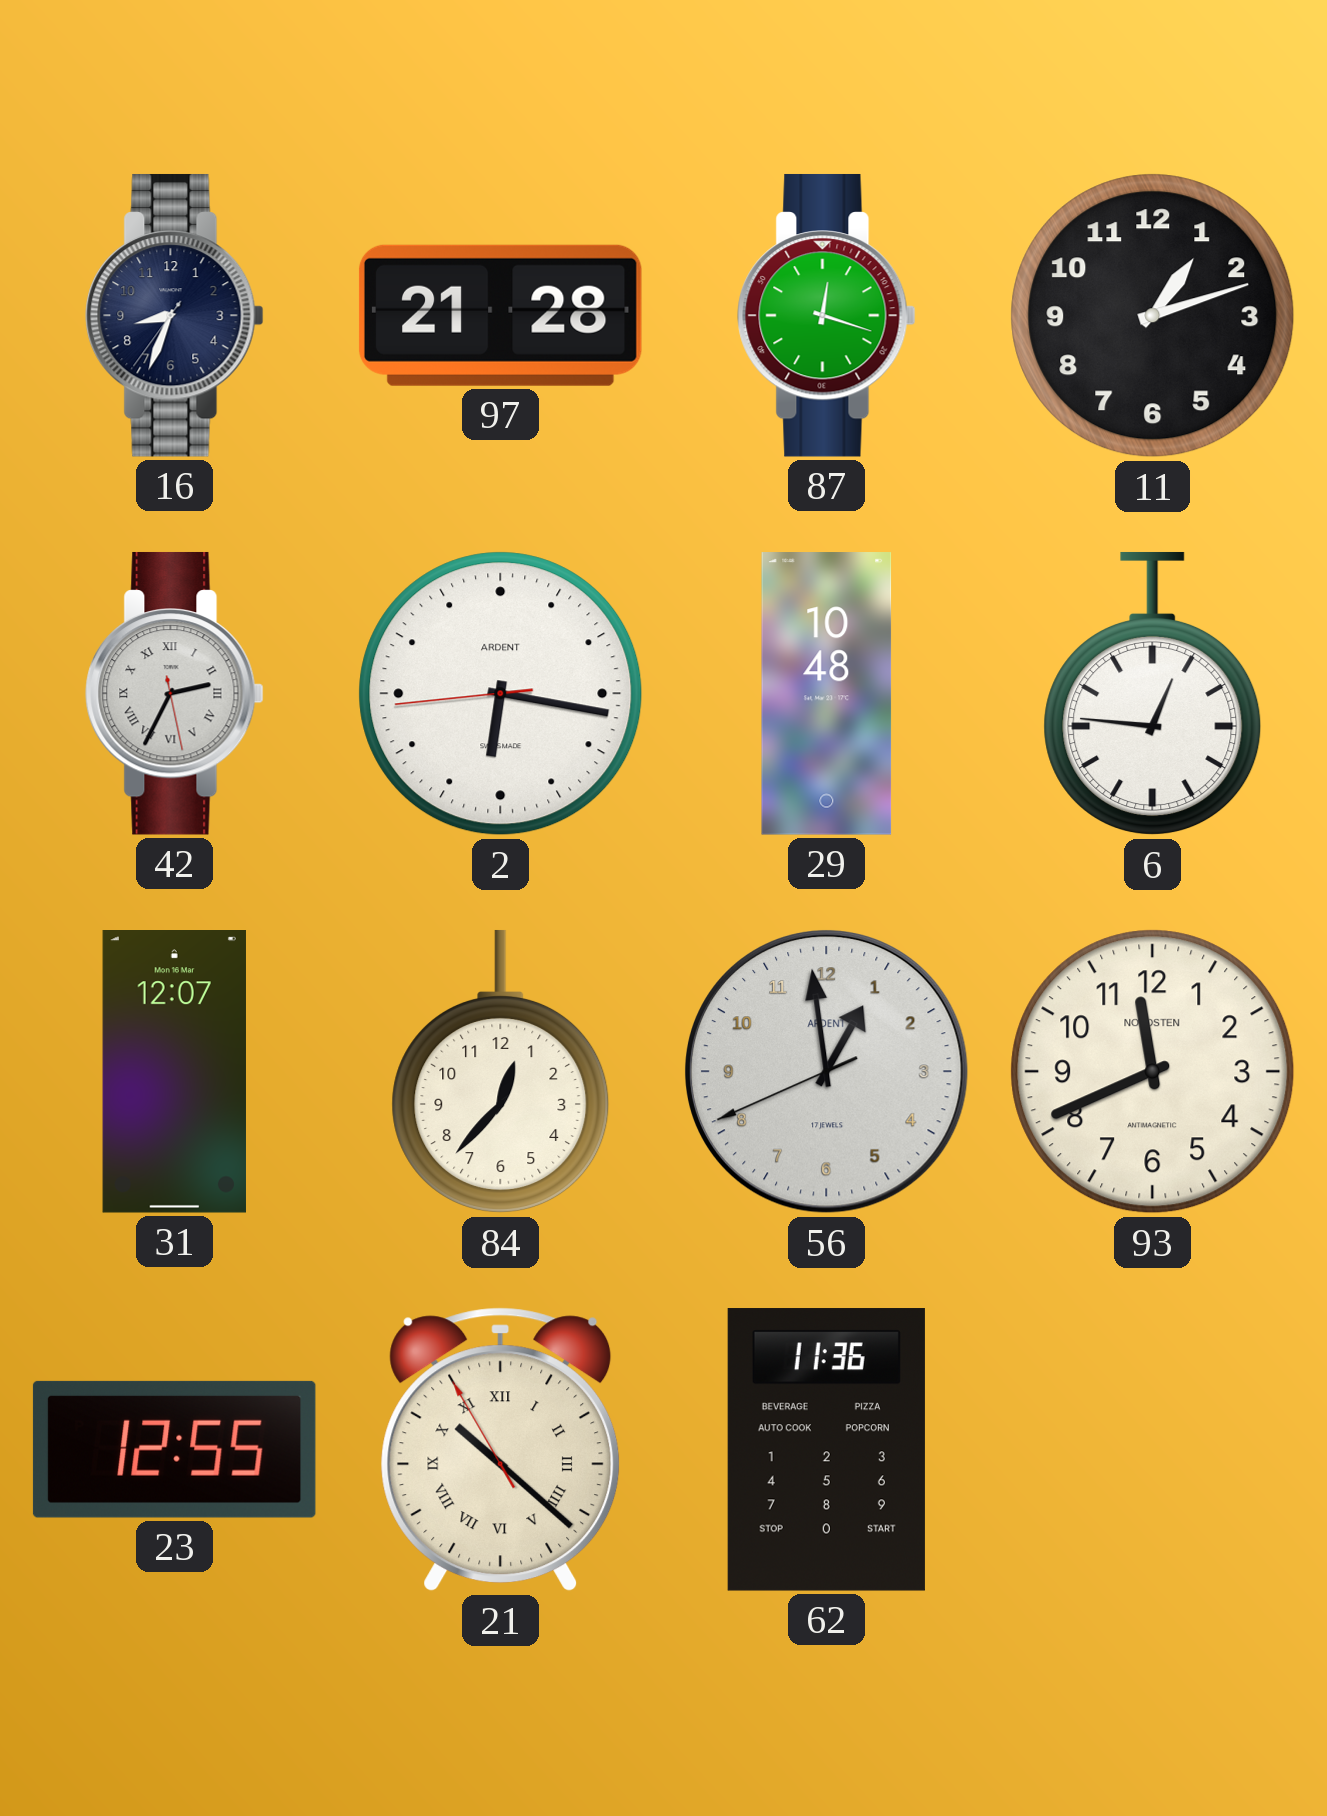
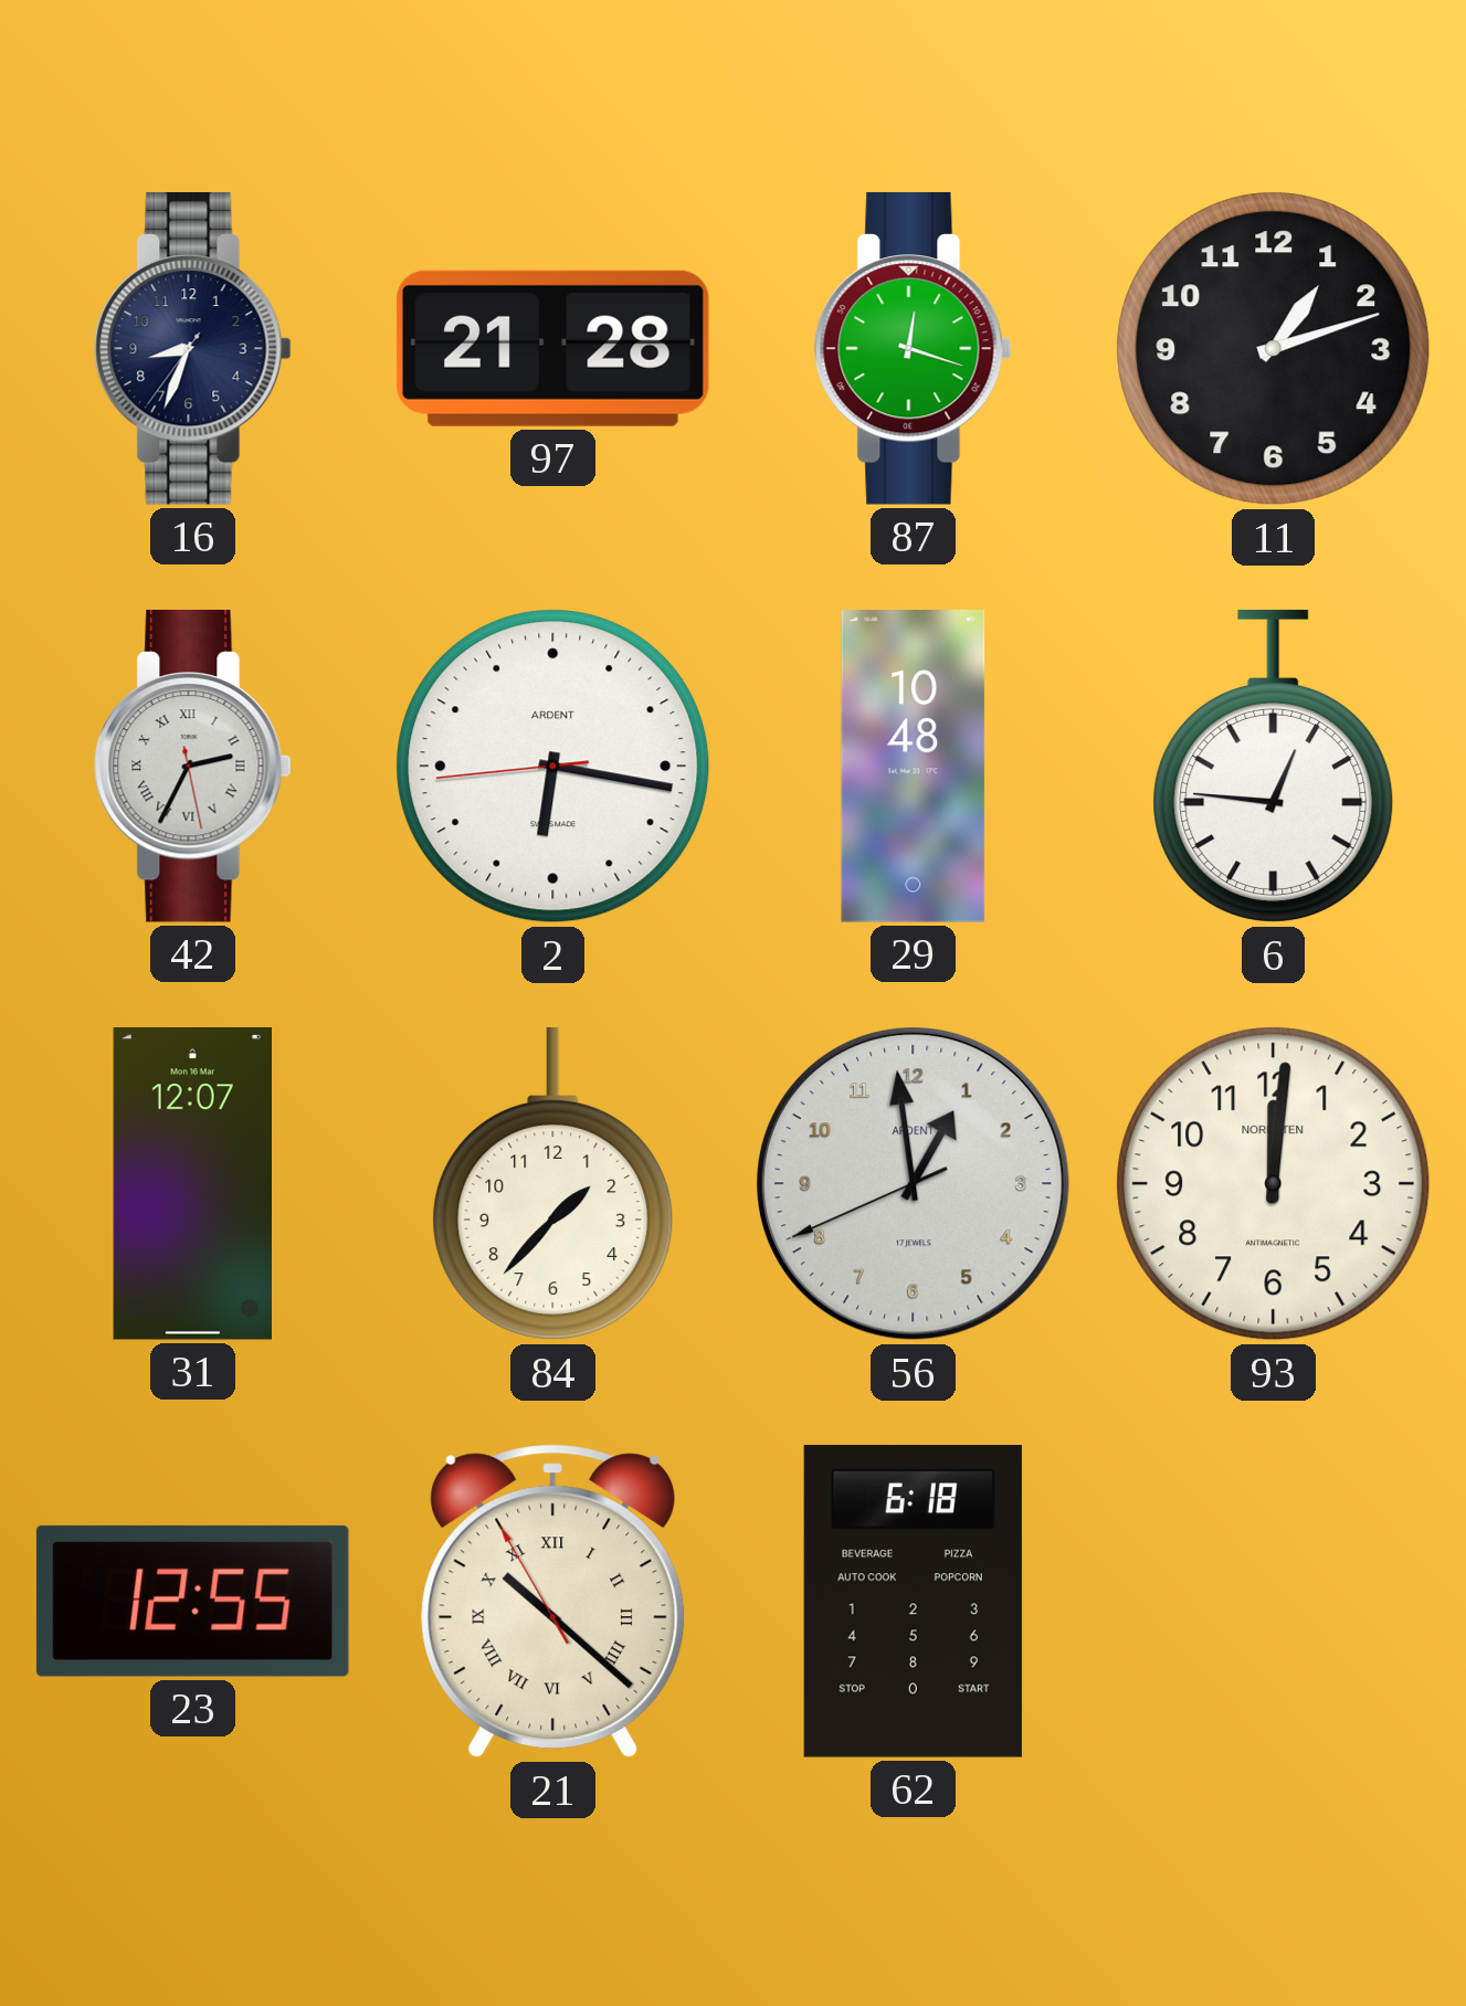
84: 12:37 -> 1:37 (553, 1184)
93: 11:41 -> 12:01 (1274, 1184)
62: 11:36 -> 6:18 (913, 1602)
